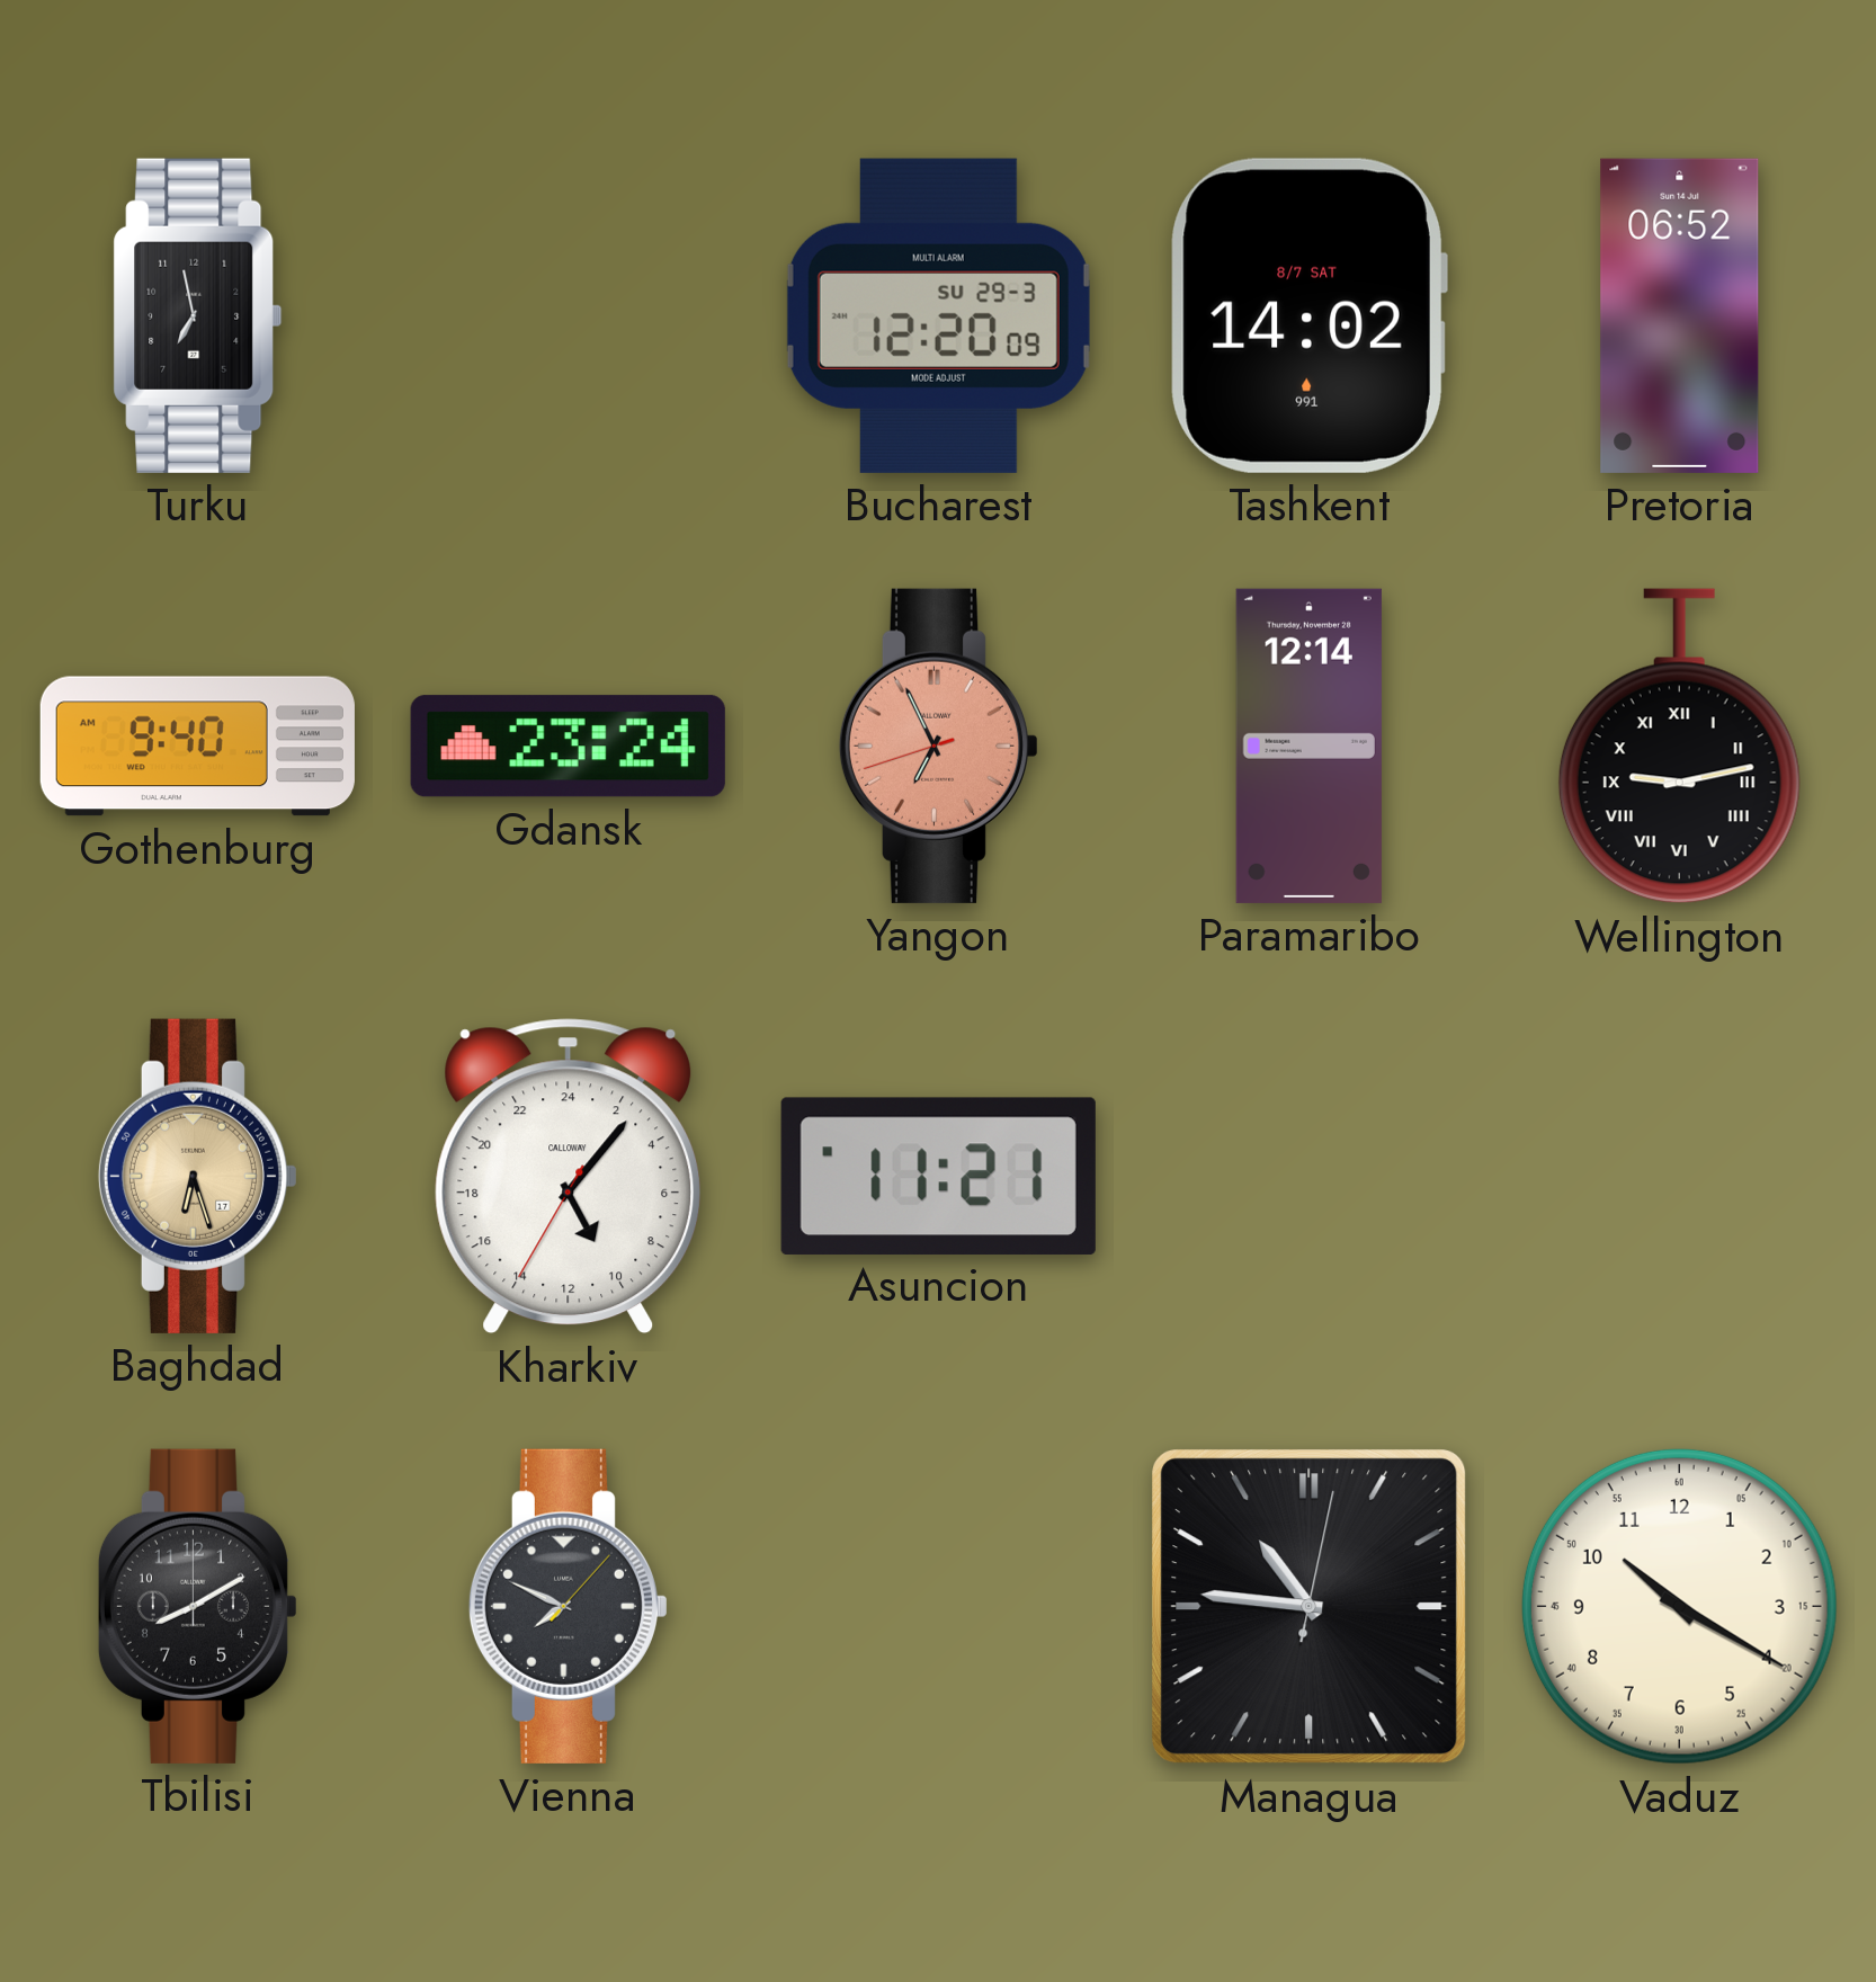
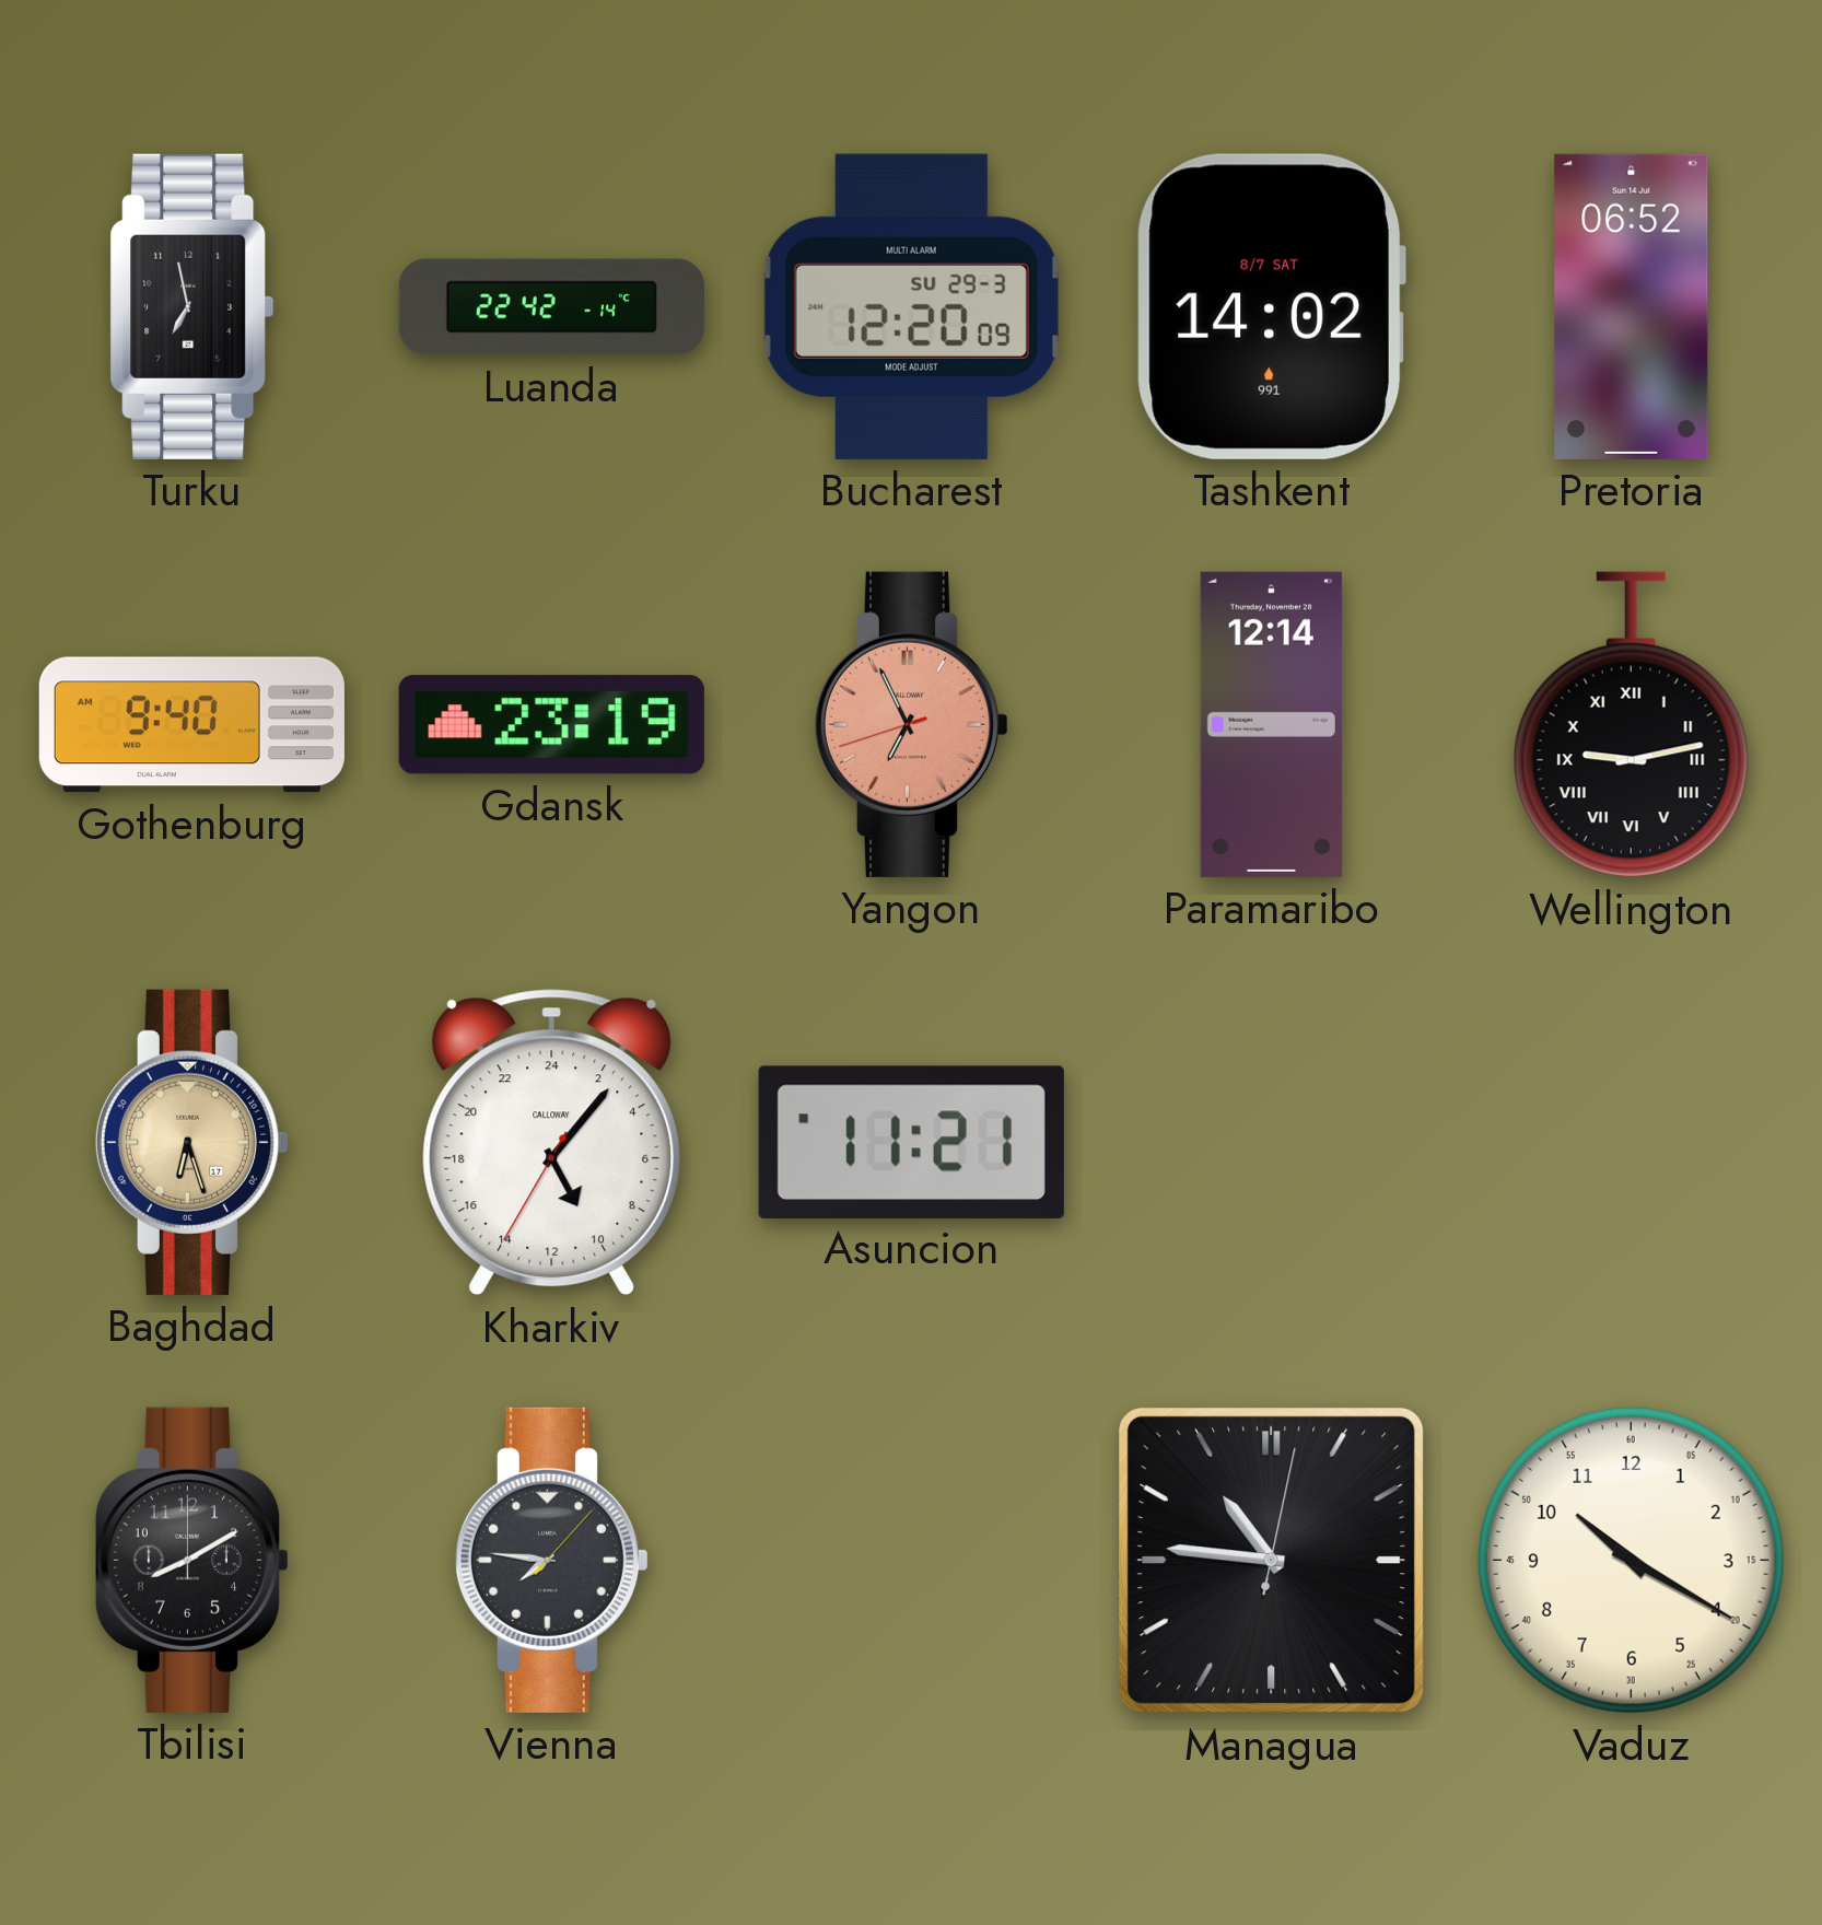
Luanda: none -> 22:42 (551, 307)
Gdansk: 23:24 -> 23:19 (551, 725)
Vienna: 7:49 -> 7:46 (551, 1560)
